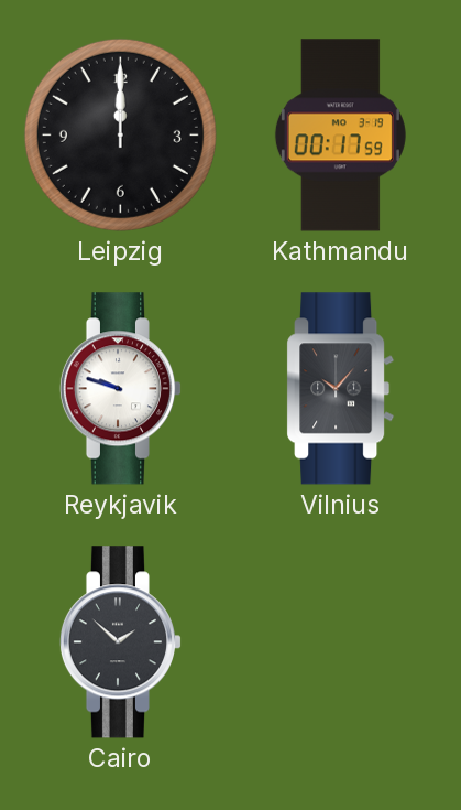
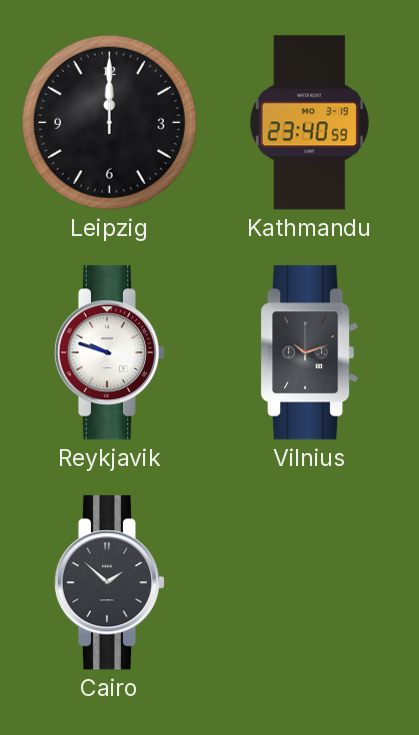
Kathmandu: 00:17 -> 23:40 (309, 123)
Vilnius: 10:07 -> 10:12 (310, 353)
